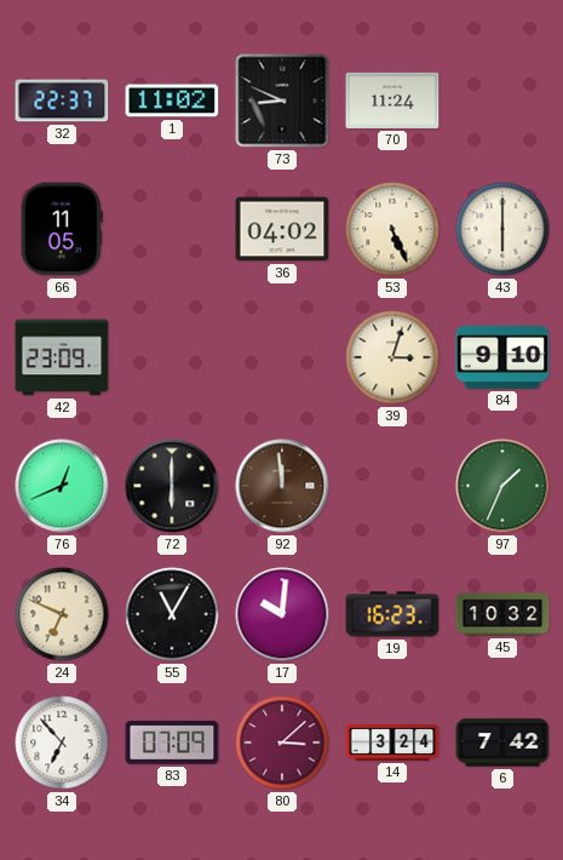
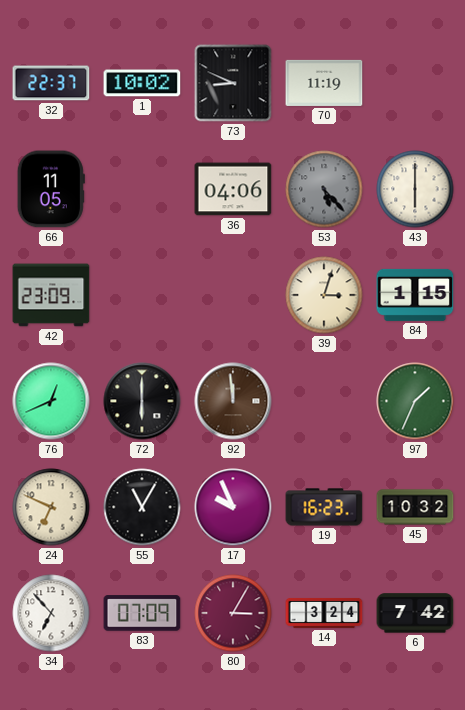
1: 11:02 -> 10:02 (142, 83)
70: 11:24 -> 11:19 (324, 83)
36: 04:02 -> 04:06 (233, 189)
53: 5:26 -> 5:23 (324, 189)
53 dial: cream -> grey (324, 189)
84: 9:10 -> 1:15 (415, 295)
17: 10:01 -> 9:56 (233, 507)
80: 3:08 -> 3:05 (233, 613)
